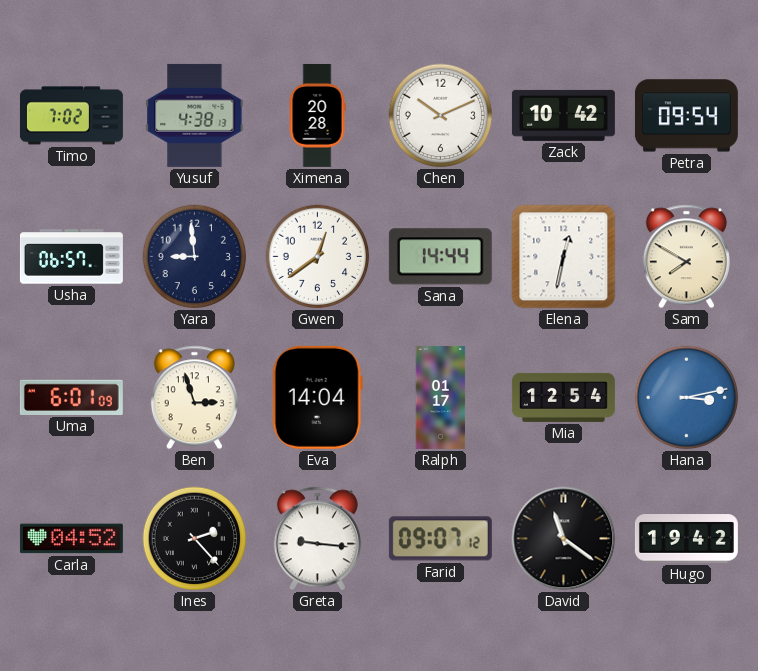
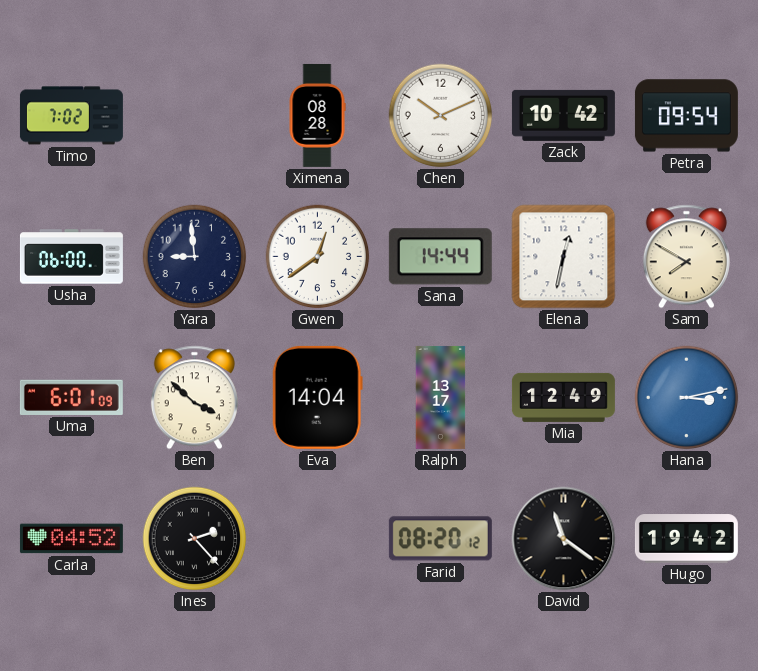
Yusuf: 4:38 -> none (195, 115)
Ximena: 20:28 -> 08:28 (317, 115)
Usha: 06:57 -> 06:00 (71, 257)
Ben: 2:57 -> 3:52 (194, 398)
Ralph: 01:17 -> 13:17 (441, 397)
Mia: 12:54 -> 12:49 (563, 397)
Greta: 9:16 -> none (317, 539)
Farid: 09:07 -> 08:20 (440, 539)
